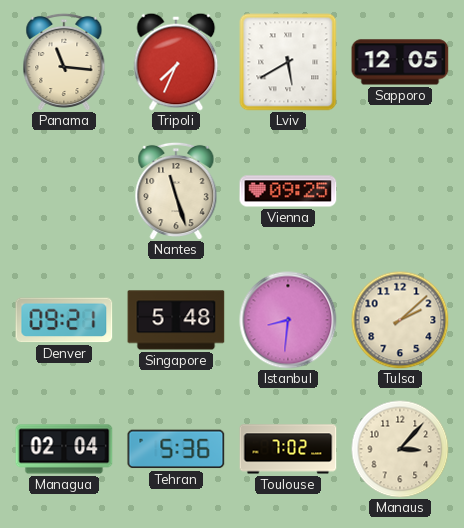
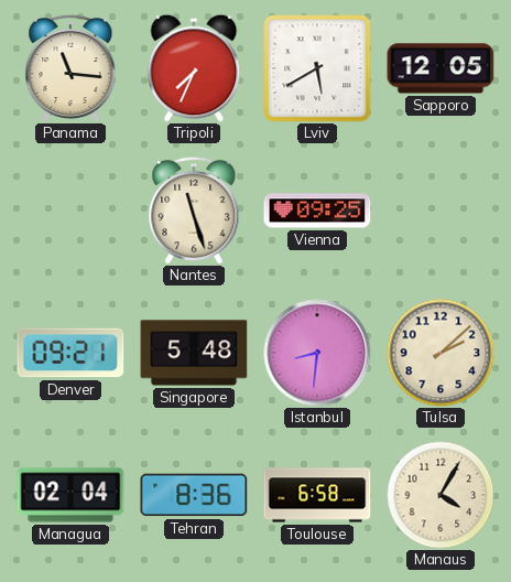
Tehran: 5:36 -> 8:36 (194, 495)
Toulouse: 7:02 -> 6:58 (317, 495)
Manaus: 3:07 -> 4:05 (441, 495)
